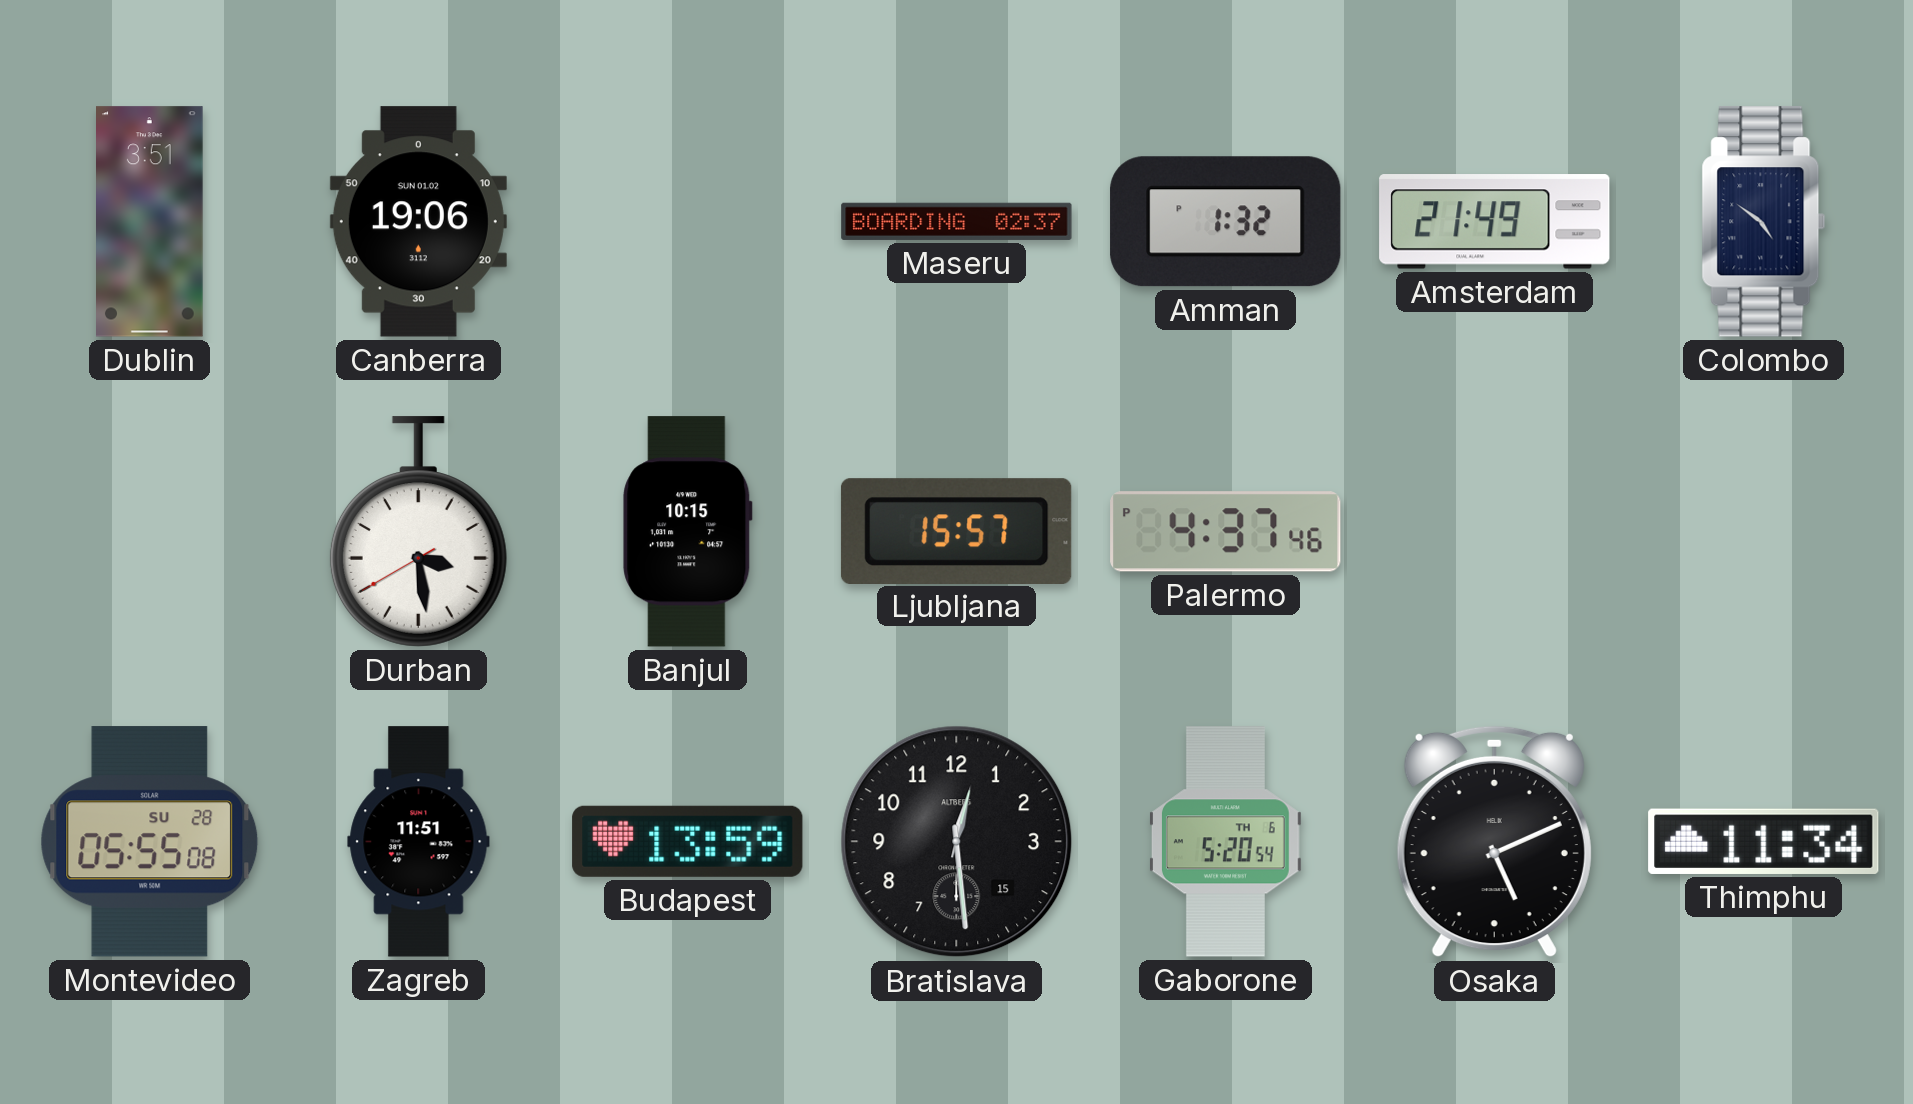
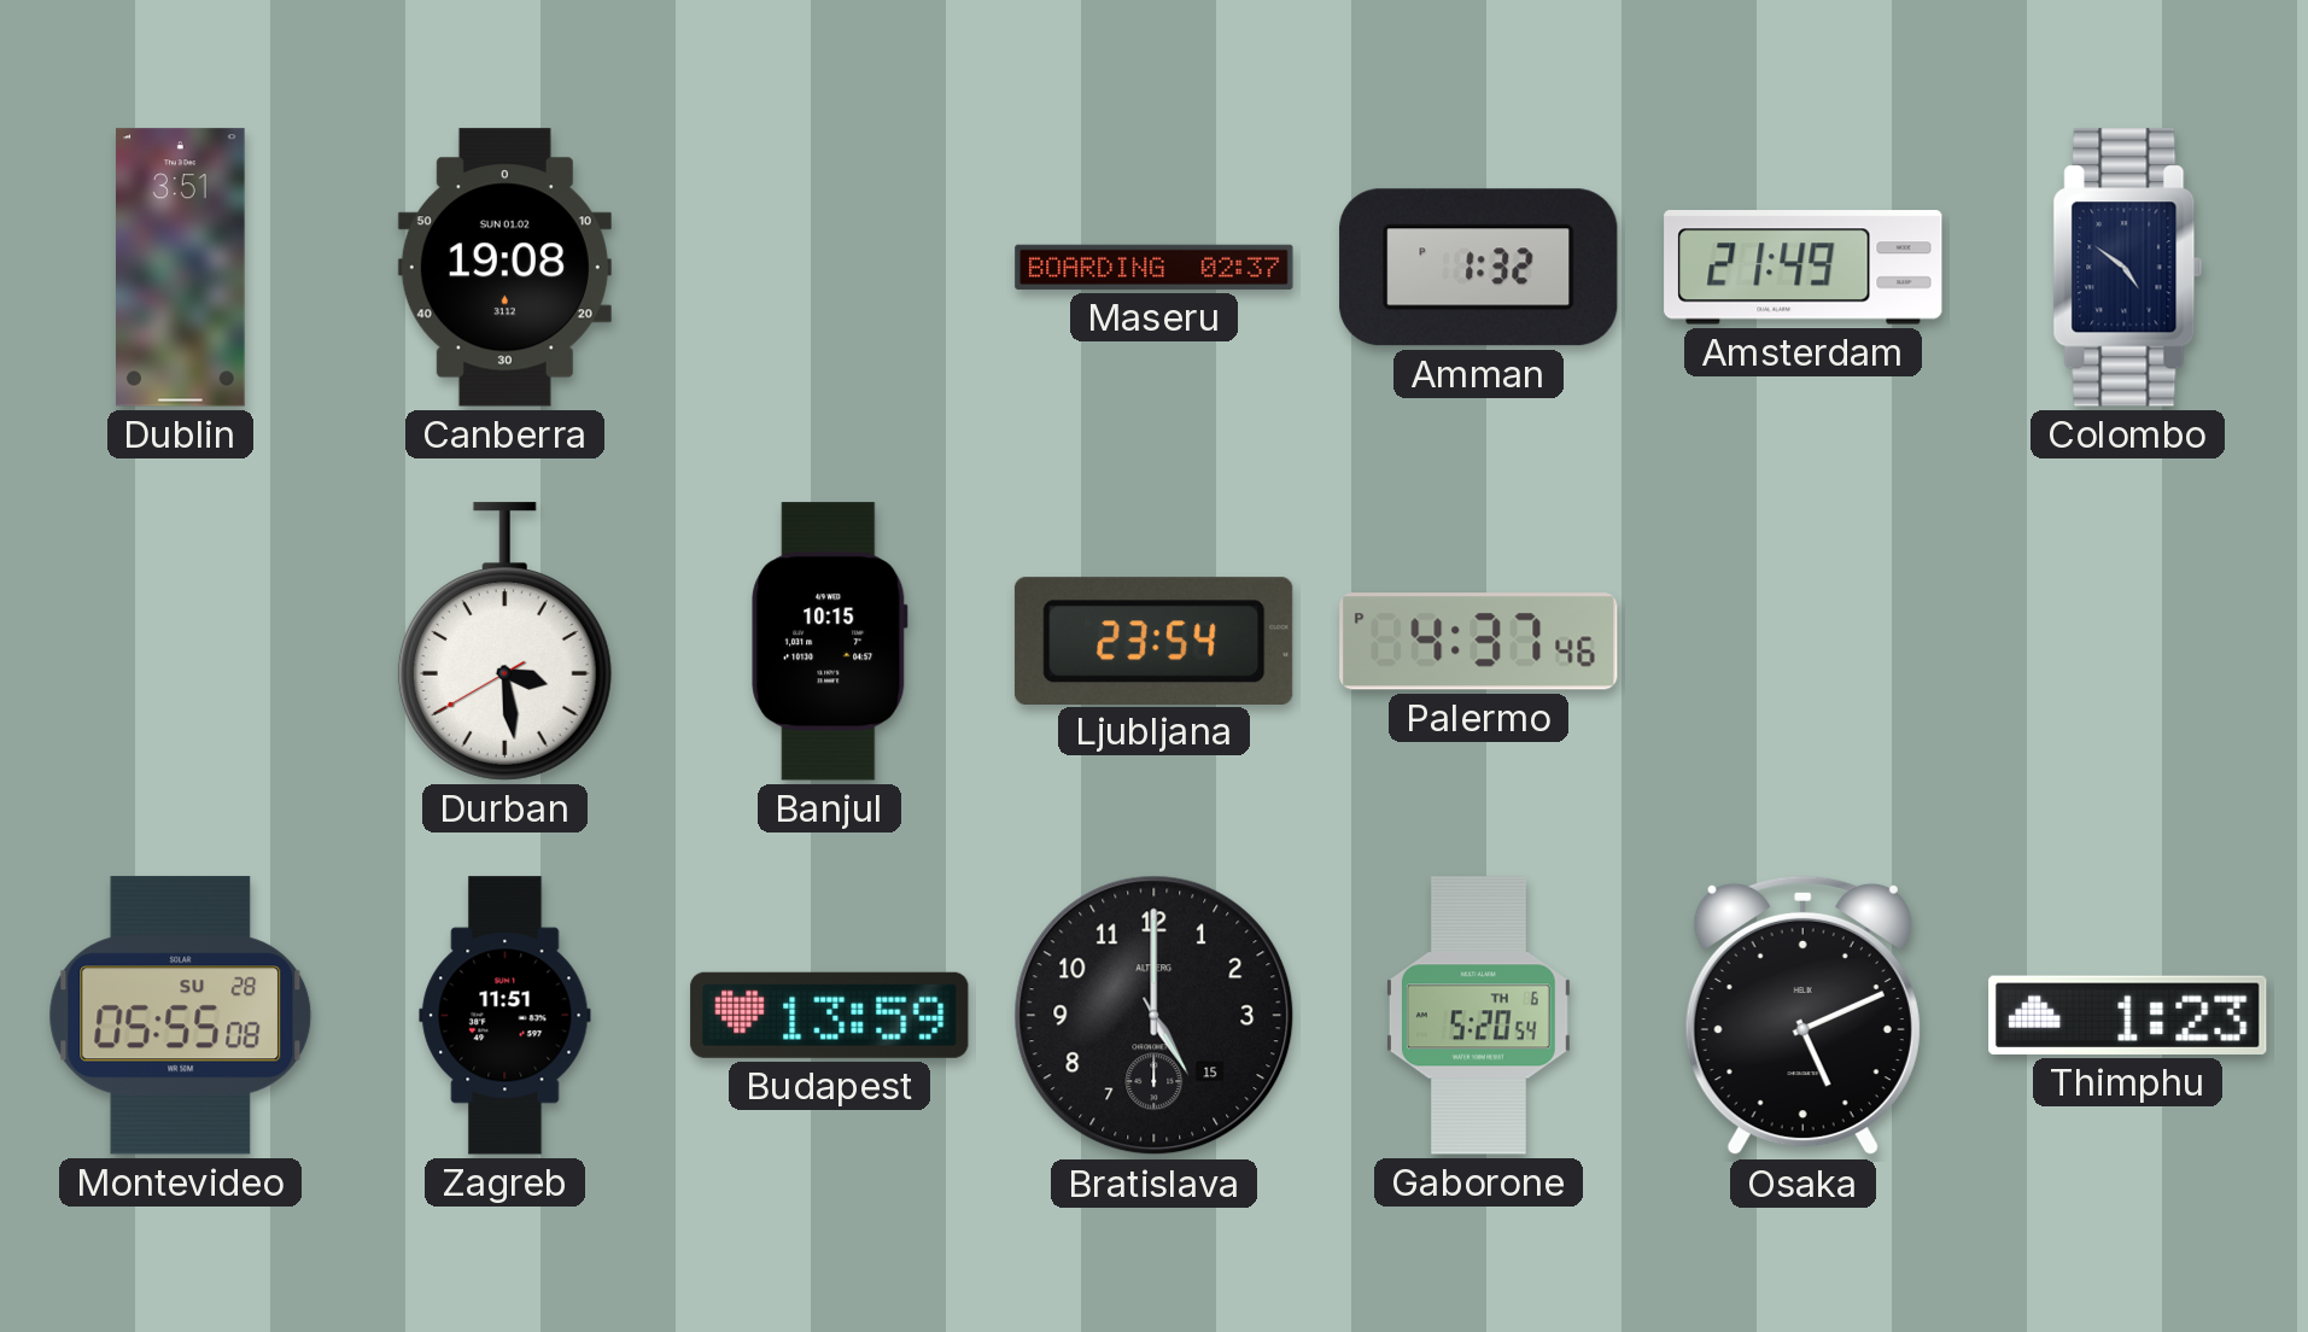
Canberra: 19:06 -> 19:08 (504, 268)
Ljubljana: 15:57 -> 23:54 (1153, 641)
Bratislava: 12:29 -> 5:00 (1155, 1016)
Thimphu: 11:34 -> 1:23 (2128, 1015)
